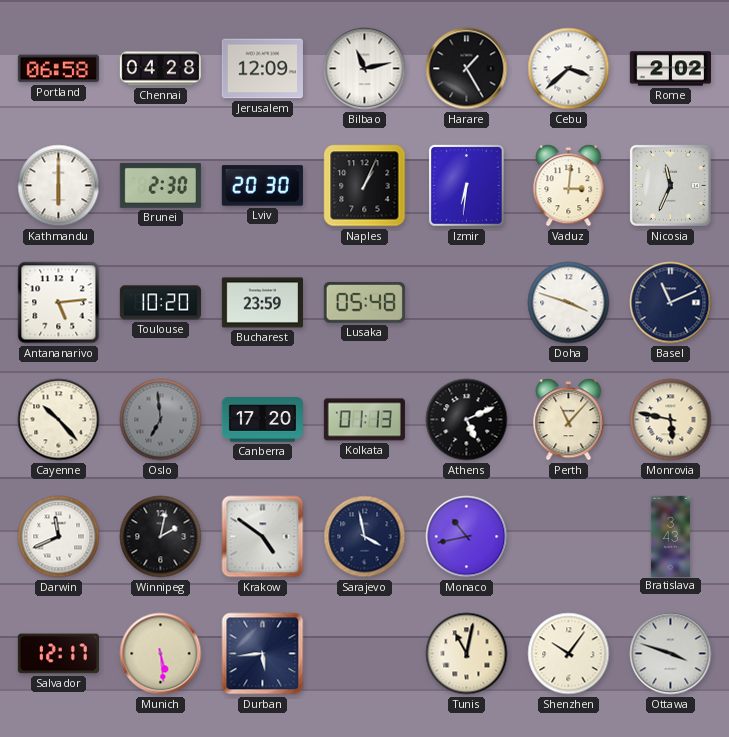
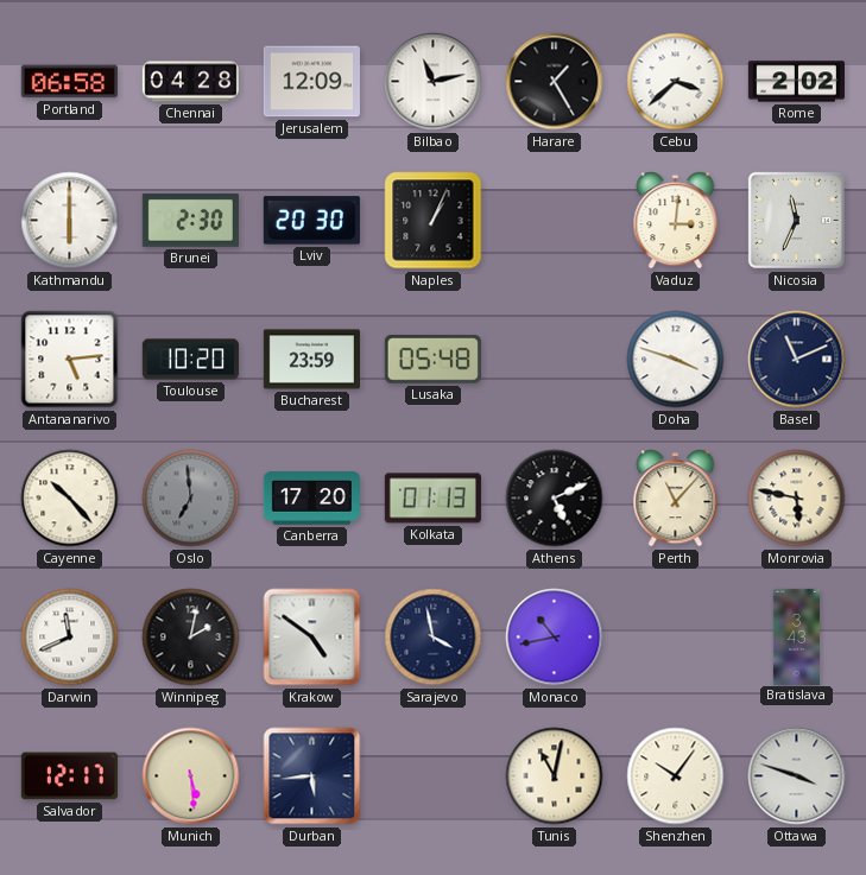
Izmir: 6:31 -> none (466, 185)
